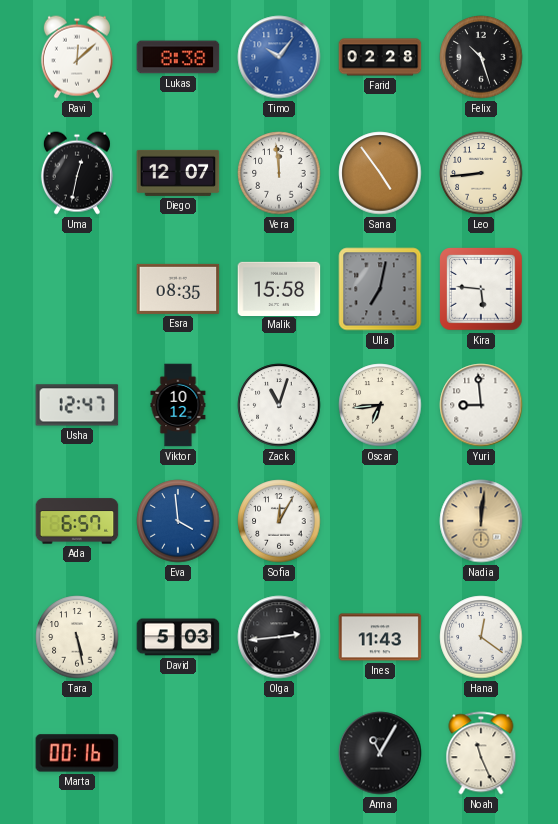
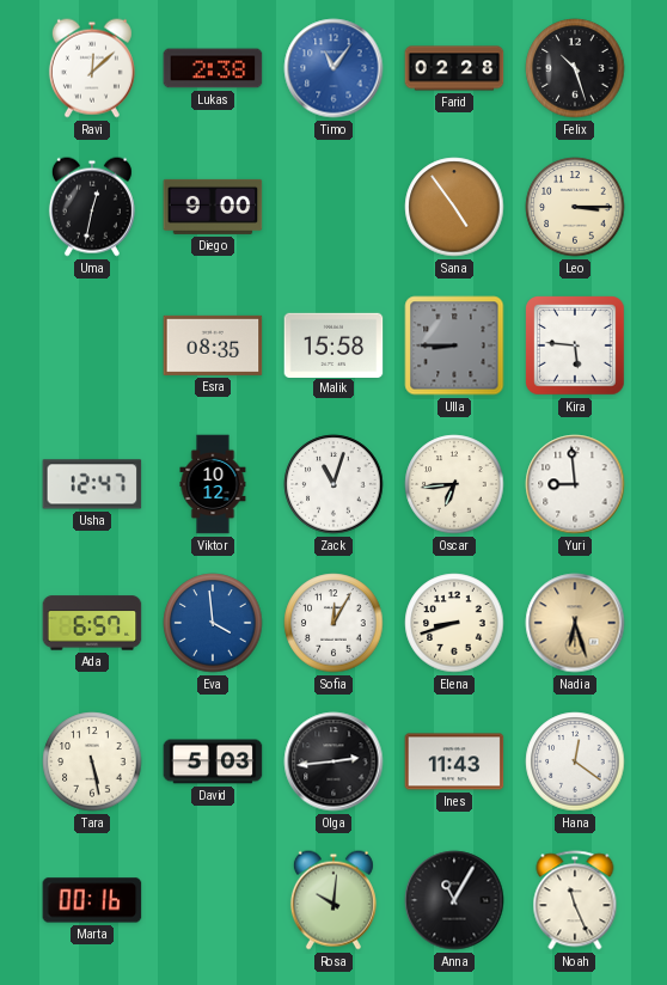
Lukas: 8:38 -> 2:38 (213, 68)
Timo: 10:06 -> 11:06 (333, 68)
Diego: 12:07 -> 9:00 (213, 207)
Vera: 11:59 -> none (279, 173)
Leo: 8:44 -> 3:15 (575, 207)
Ulla: 7:02 -> 8:45 (454, 345)
Elena: none -> 8:42 (454, 623)
Nadia: 12:01 -> 6:27 (575, 623)
Rosa: none -> 10:01 (333, 900)
